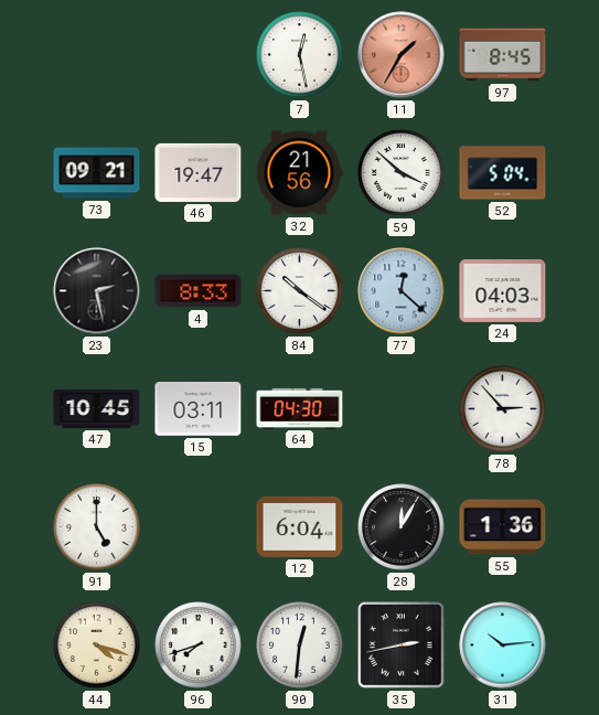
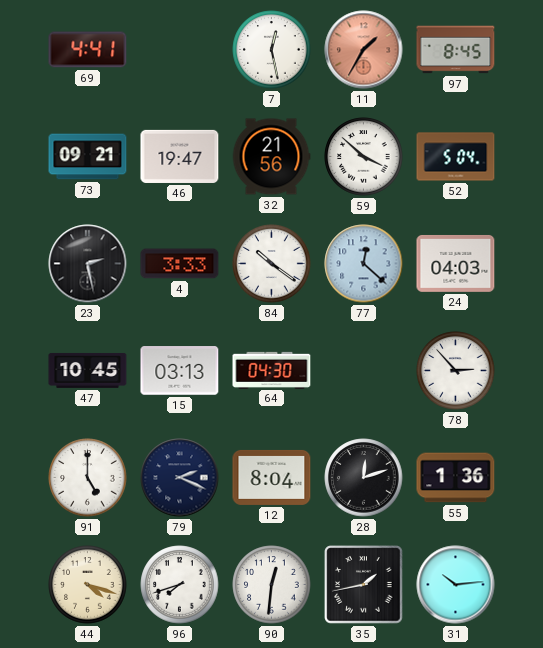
69: none -> 4:41 (88, 50)
4: 8:33 -> 3:33 (180, 264)
15: 03:11 -> 03:13 (180, 371)
79: none -> 2:19 (180, 478)
12: 6:04 -> 8:04 (272, 477)
28: 12:05 -> 12:12 (364, 478)
35: 2:43 -> 1:43 (364, 585)
